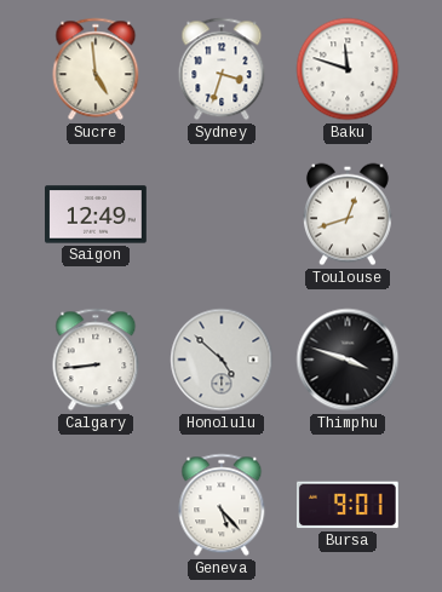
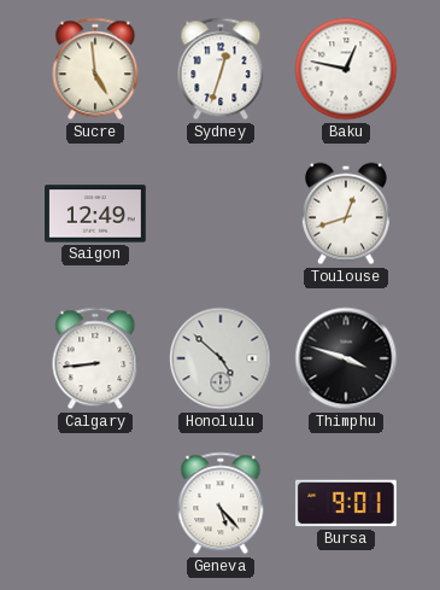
Sydney: 3:33 -> 12:33 (221, 69)
Baku: 11:48 -> 12:47 (346, 69)
